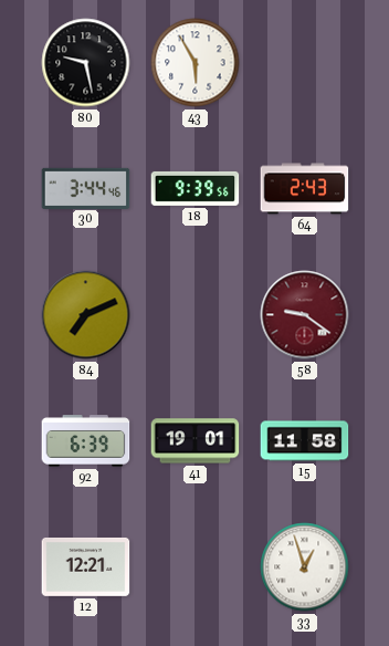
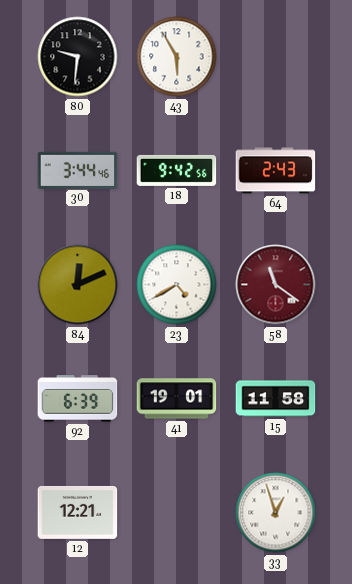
80: 9:28 -> 9:31 (78, 57)
18: 9:39 -> 9:42 (177, 170)
84: 7:11 -> 12:11 (78, 285)
23: none -> 4:40 (177, 285)
58: 9:21 -> 11:21 (276, 285)
